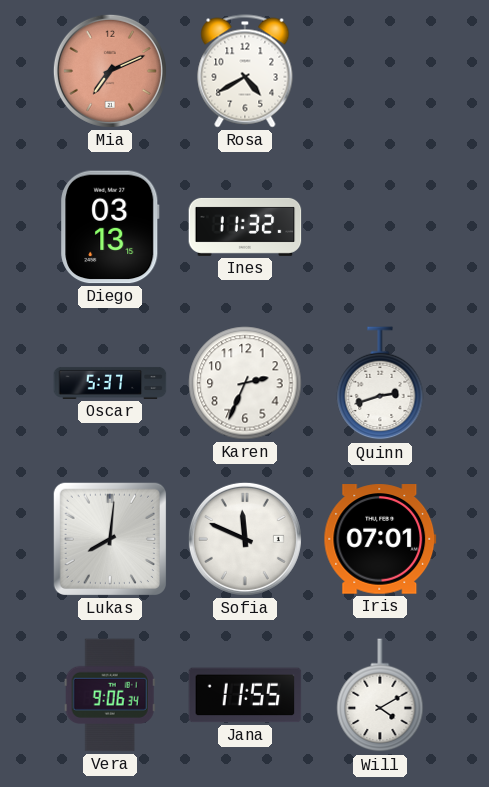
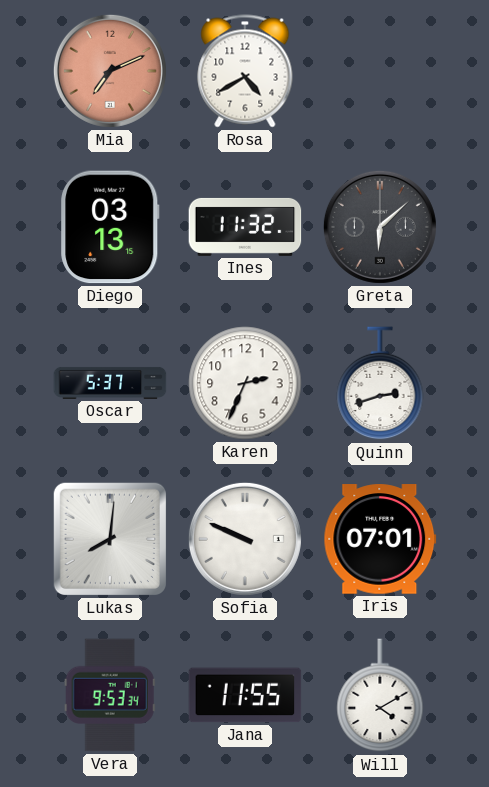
Greta: none -> 6:08 (380, 227)
Sofia: 11:49 -> 9:49 (245, 539)
Vera: 9:06 -> 9:53 (110, 695)
